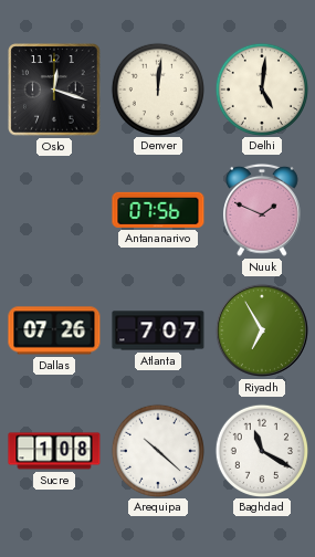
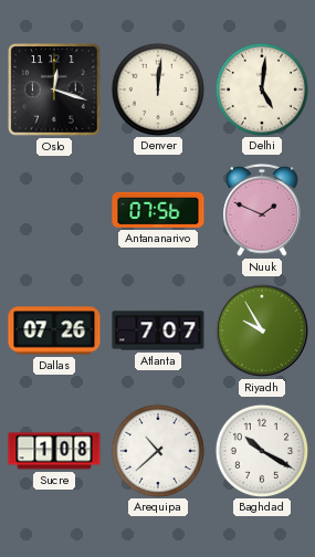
Riyadh: 6:55 -> 9:55 (262, 330)
Arequipa: 10:22 -> 10:38 (157, 450)
Baghdad: 11:20 -> 10:20 (261, 450)
